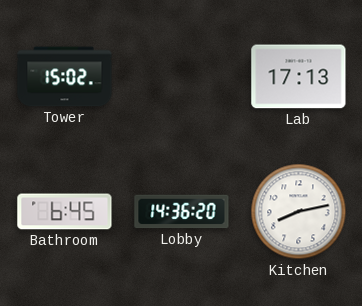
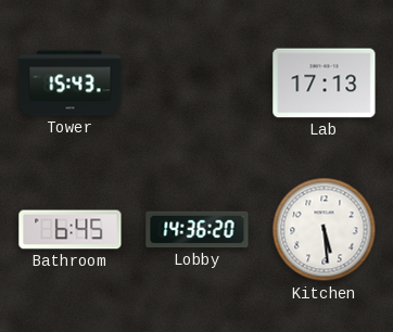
Tower: 15:02 -> 15:43 (71, 84)
Kitchen: 8:13 -> 5:29 (325, 230)
